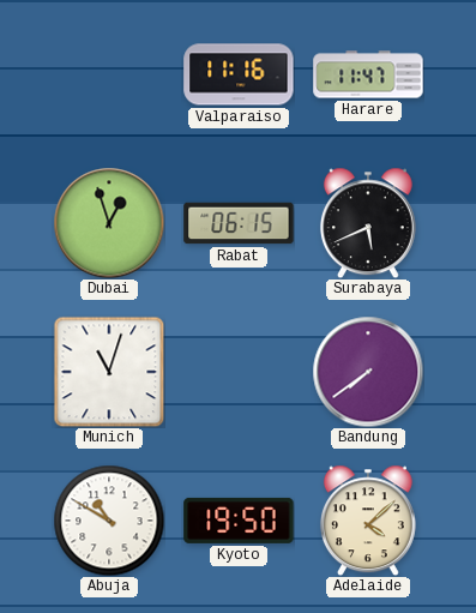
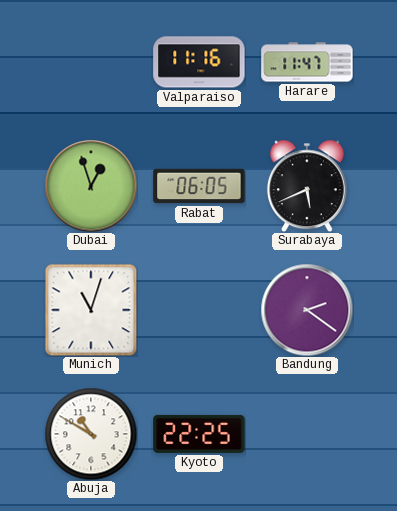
Rabat: 06:15 -> 06:05 (199, 186)
Bandung: 7:39 -> 2:21 (307, 310)
Kyoto: 19:50 -> 22:25 (199, 434)
Adelaide: 4:08 -> none (368, 521)
